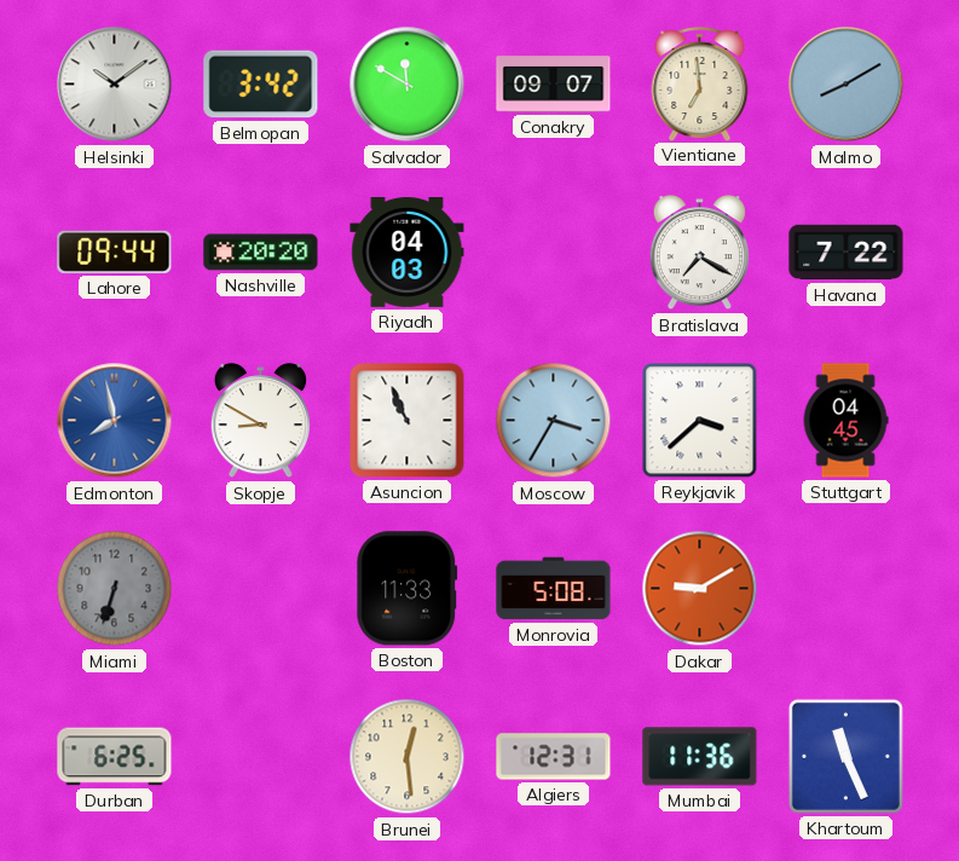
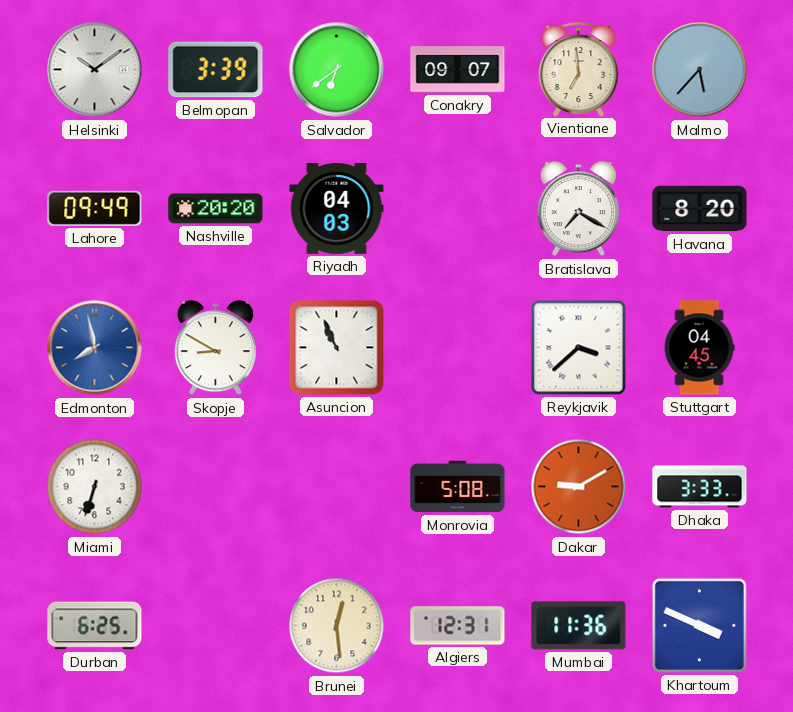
Belmopan: 3:42 -> 3:39 (216, 70)
Salvador: 11:50 -> 6:39 (337, 70)
Malmo: 8:10 -> 5:37 (700, 70)
Lahore: 09:44 -> 09:49 (95, 208)
Havana: 7:22 -> 8:20 (700, 209)
Moscow: 3:35 -> none (554, 421)
Miami dial: grey -> white (95, 487)
Boston: 11:33 -> none (408, 589)
Dhaka: none -> 3:33 (700, 487)
Khartoum: 11:26 -> 3:49 (699, 625)
